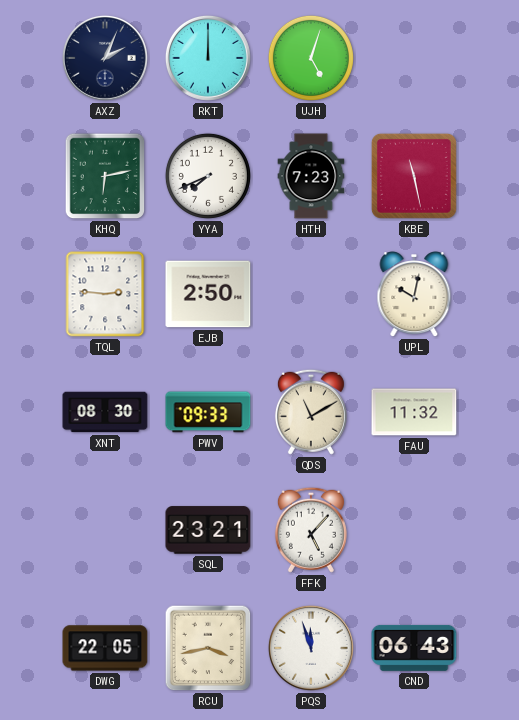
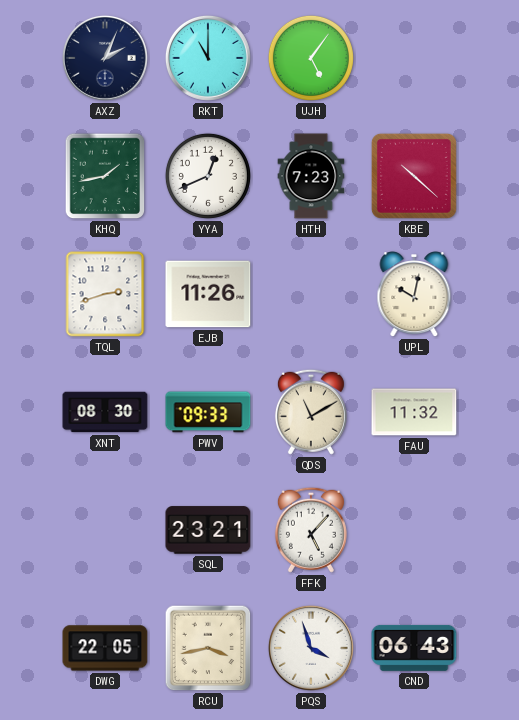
RKT: 12:00 -> 11:00 (208, 58)
UJH: 5:03 -> 5:06 (311, 58)
KHQ: 6:13 -> 1:43 (105, 176)
YYA: 7:41 -> 12:41 (208, 176)
KBE: 11:28 -> 10:22 (414, 176)
TQL: 2:46 -> 2:42 (105, 294)
EJB: 2:50 -> 11:26 (208, 294)
PQS: 11:57 -> 3:57 (311, 648)
